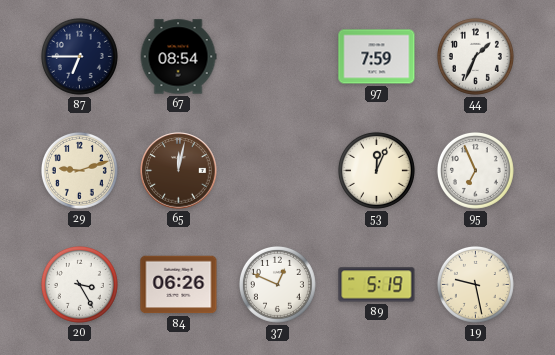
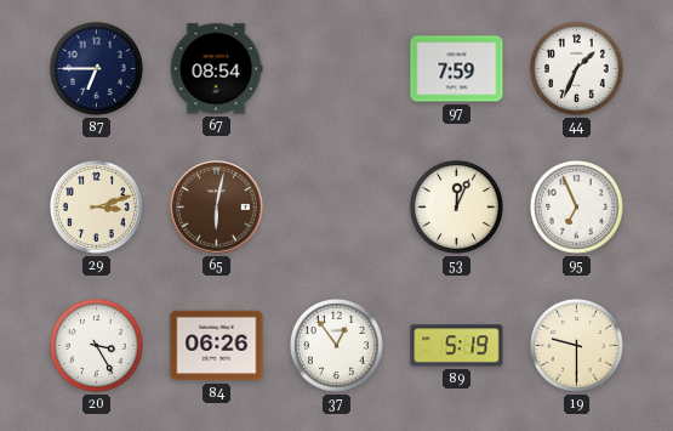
29: 9:12 -> 3:12 (96, 206)
65: 12:02 -> 6:02 (217, 208)
37: 12:49 -> 12:54 (336, 345)
19: 9:28 -> 9:30 (576, 345)
